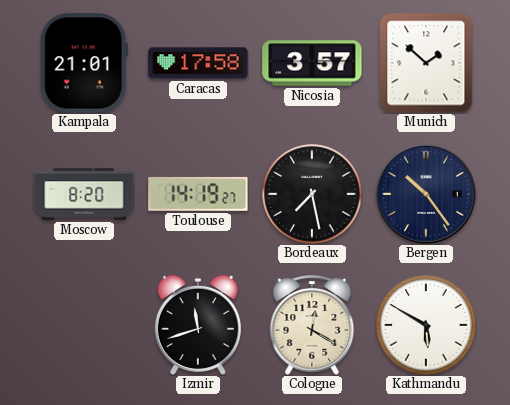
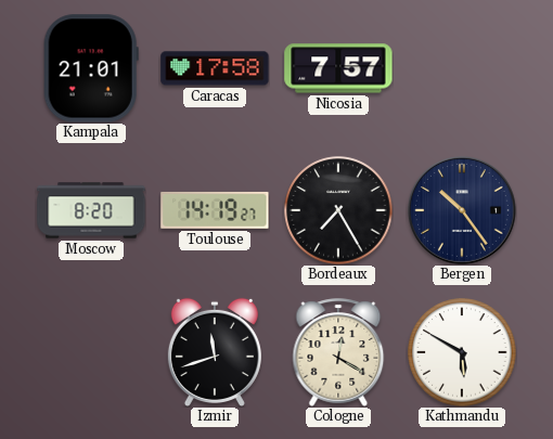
Nicosia: 3:57 -> 7:57 (338, 68)
Munich: 1:52 -> none (426, 63)
Bordeaux: 7:28 -> 7:25 (338, 210)
